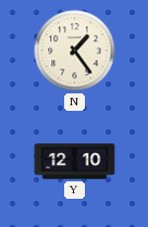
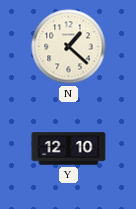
N: 1:24 -> 1:22 (69, 47)
